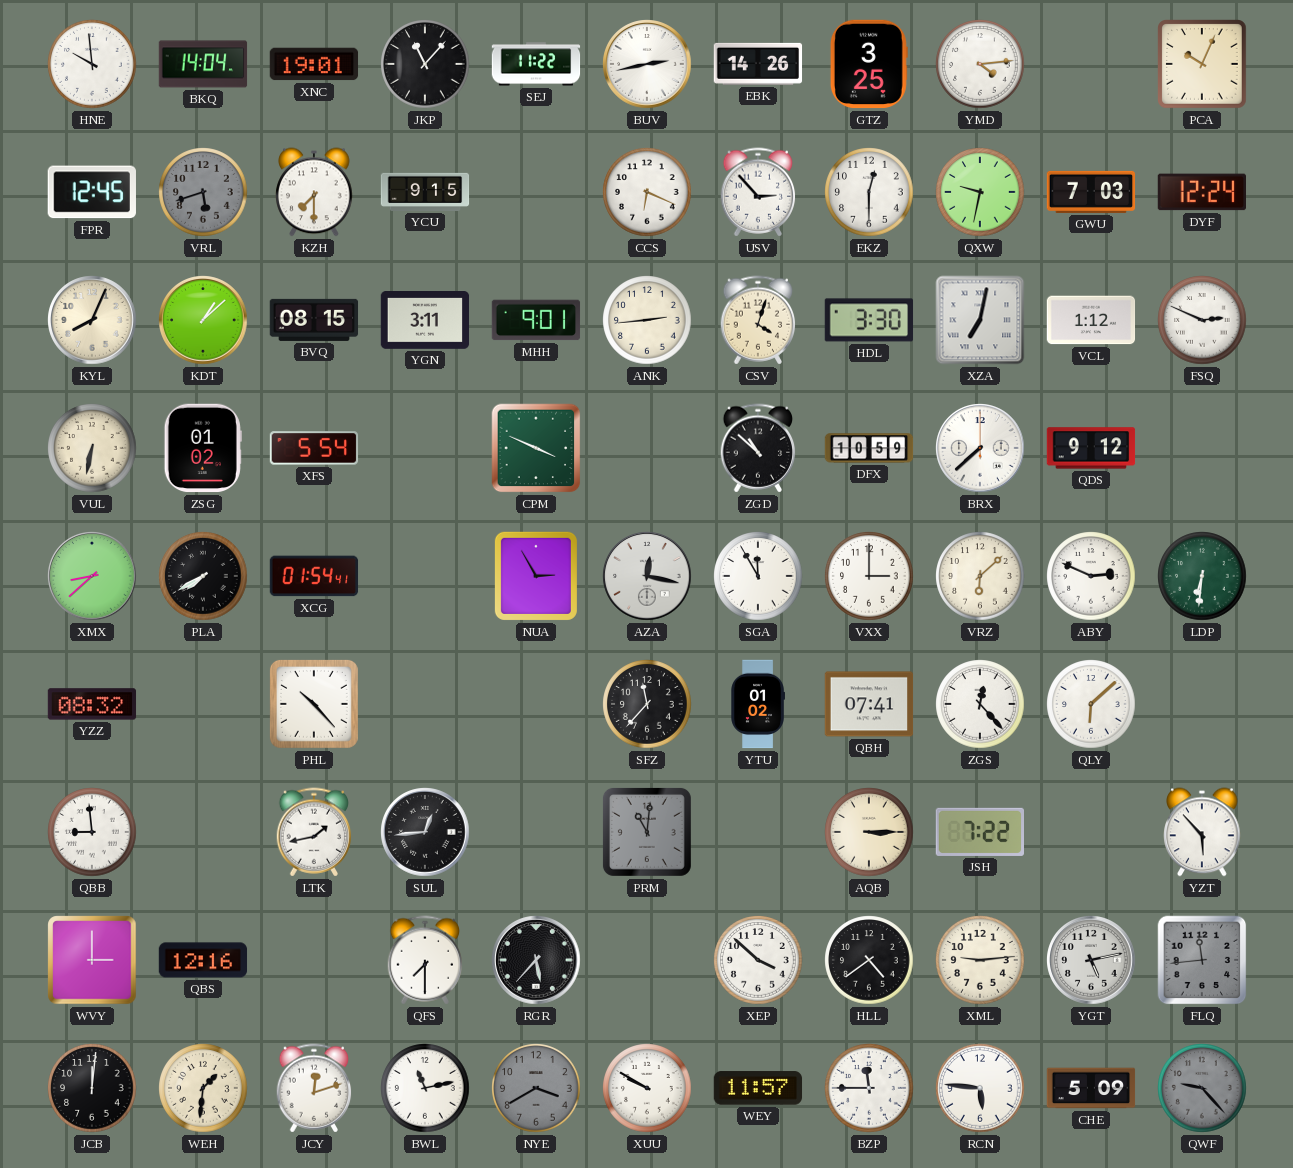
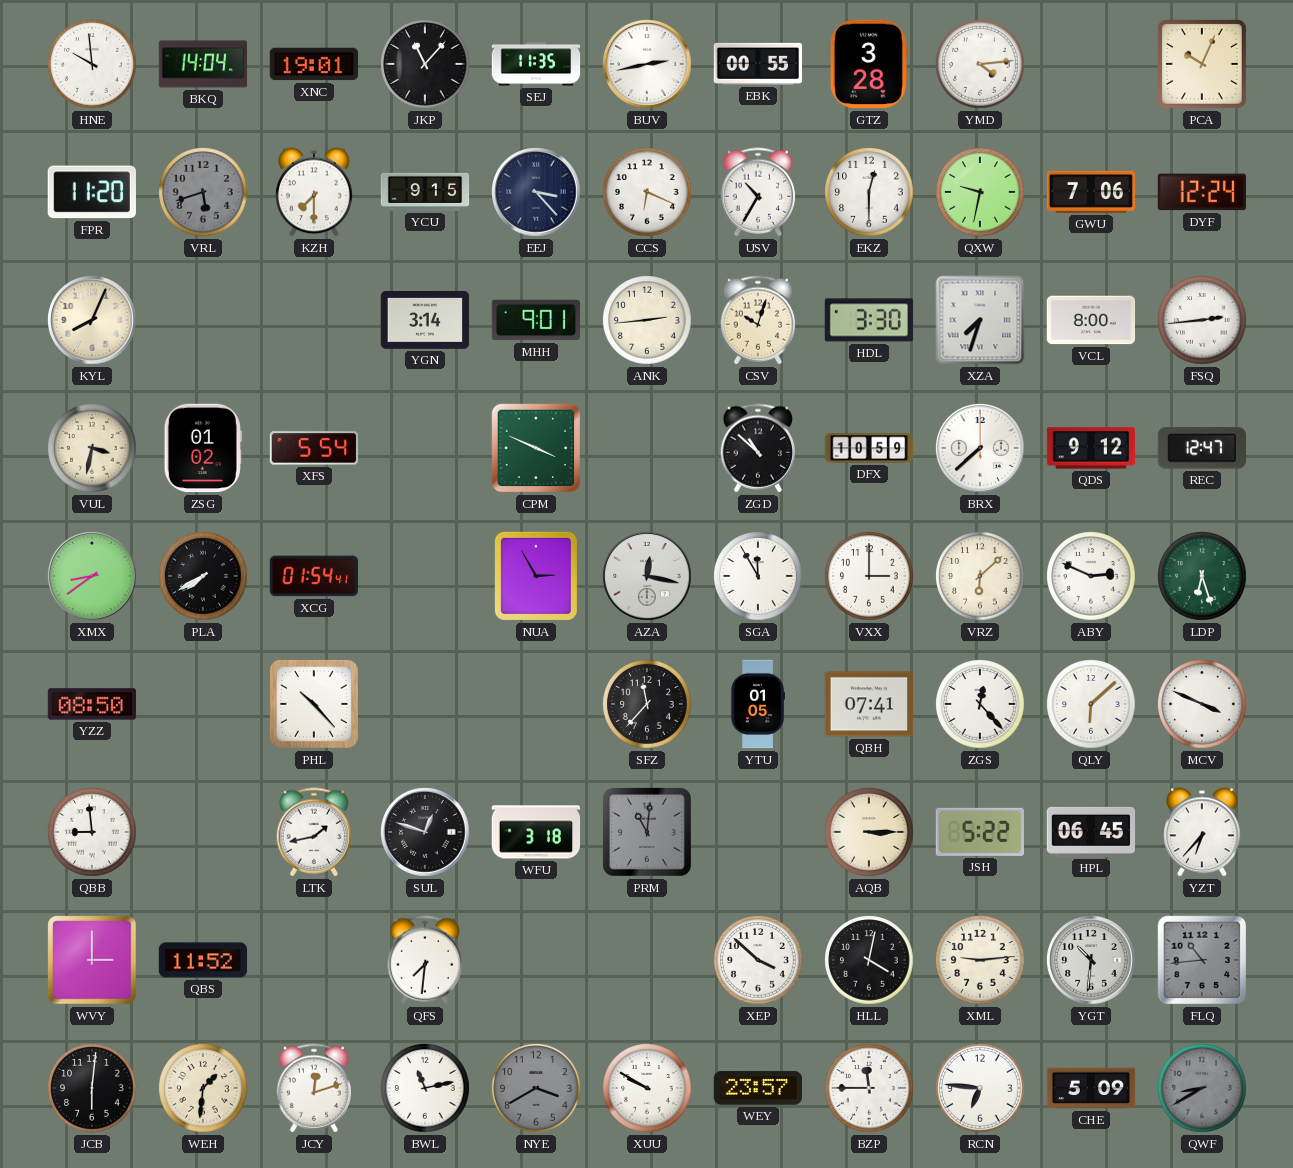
SEJ: 11:22 -> 11:35 (536, 64)
EBK: 14:26 -> 00:55 (758, 64)
GTZ: 3:25 -> 3:28 (869, 64)
FPR: 12:45 -> 11:20 (92, 192)
EEJ: none -> 3:23 (536, 192)
USV: 2:53 -> 10:35 (758, 192)
GWU: 7:03 -> 7:06 (1091, 192)
KDT: 1:08 -> none (203, 320)
BVQ: 08:15 -> none (314, 320)
YGN: 3:11 -> 3:14 (425, 321)
CSV: 4:03 -> 10:03 (758, 320)
XZA: 7:02 -> 7:33 (980, 320)
VCL: 1:12 -> 8:00 (1091, 320)
FSQ: 2:49 -> 2:44 (1202, 320)
VUL: 6:32 -> 3:32 (92, 448)
REC: none -> 12:47 (1201, 448)
XMX: 8:38 -> 8:39 (92, 576)
LDP: 6:31 -> 6:27 (1202, 576)
YZZ: 08:32 -> 08:50 (92, 704)
YTU: 01:02 -> 01:05 (757, 704)
MCV: none -> 3:49 (1202, 704)
SUL: 12:44 -> 12:48 (425, 832)
WFU: none -> 3:18 (536, 832)
JSH: 7:22 -> 5:22 (980, 832)
HPL: none -> 06:45 (1091, 832)
YZT: 5:53 -> 6:37 (1202, 832)
QBS: 12:16 -> 11:52 (203, 960)
QFS: 7:30 -> 7:31 (425, 960)
RGR: 5:37 -> none (536, 960)
HLL: 4:39 -> 4:02 (869, 960)
YGT: 5:13 -> 10:31 (1091, 960)
FLQ: 11:44 -> 10:44 (1202, 960)
JCB: 12:01 -> 6:01 (92, 1088)
WEY: 11:57 -> 23:57 (758, 1088)
RCN: 5:46 -> 6:46 (980, 1088)
QWF: 9:23 -> 8:40 (1202, 1088)
